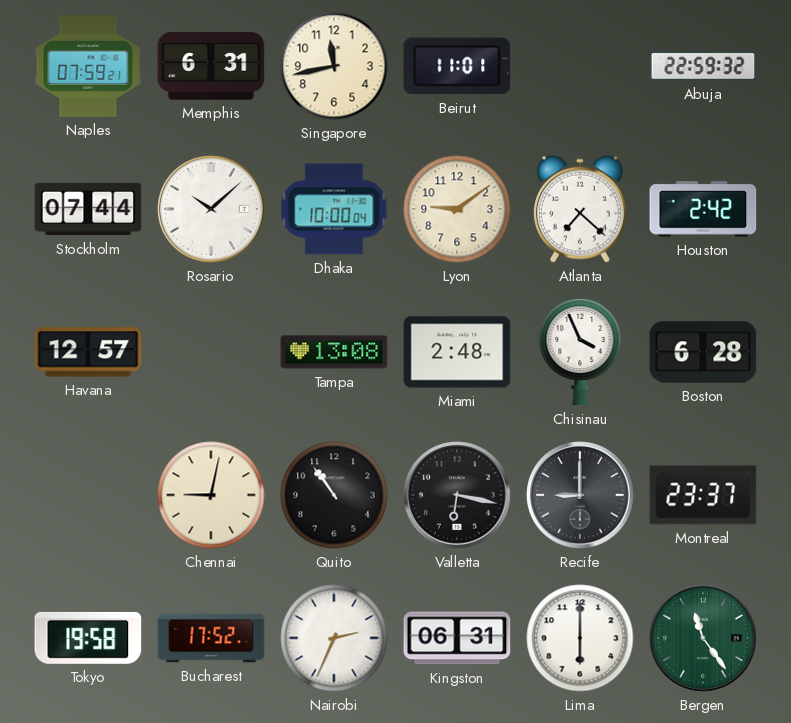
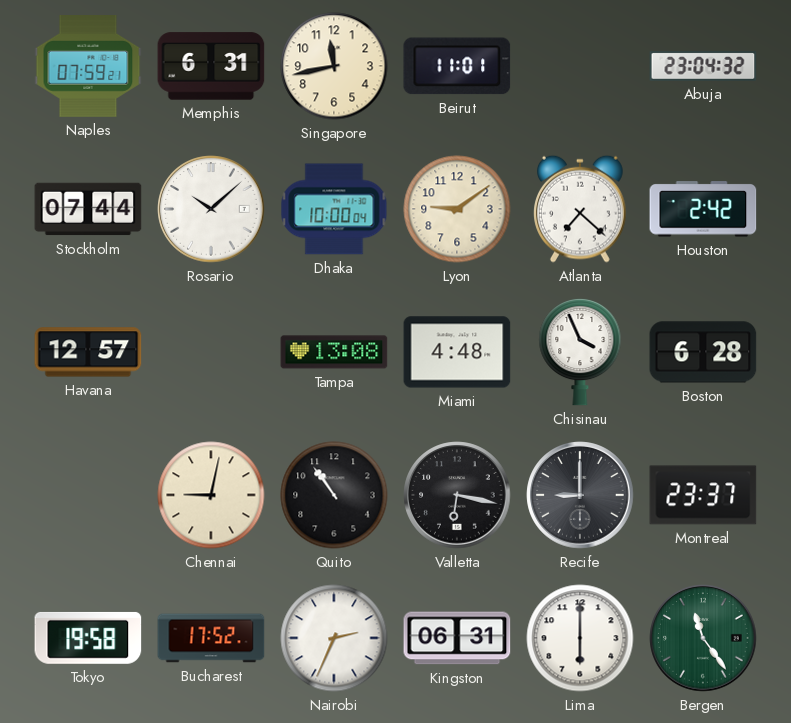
Abuja: 22:59 -> 23:04 (703, 66)
Miami: 2:48 -> 4:48 (457, 352)
